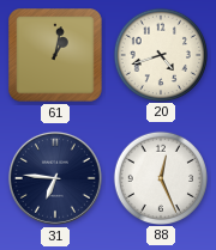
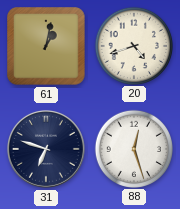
31: 6:46 -> 6:48 (46, 149)
88: 12:26 -> 12:27 (133, 148)
